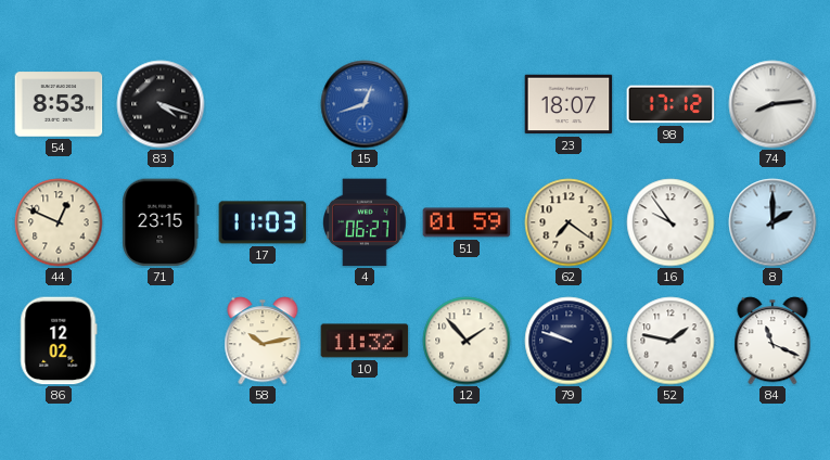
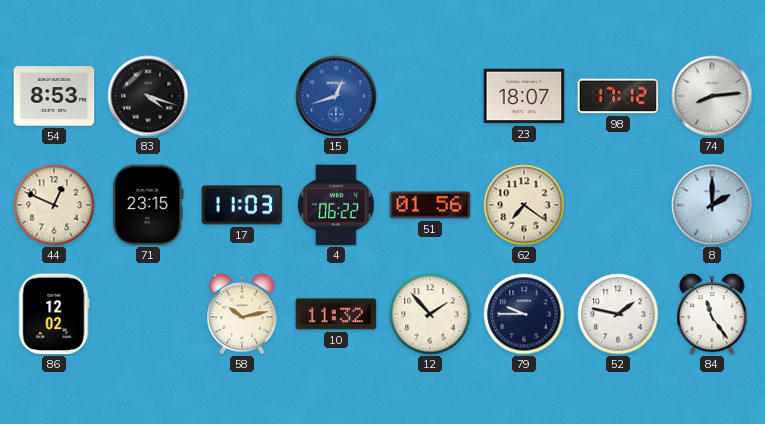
4: 06:27 -> 06:22 (337, 205)
51: 01:59 -> 01:56 (430, 205)
16: 9:54 -> none (671, 222)
79: 9:48 -> 9:45 (524, 314)
84: 11:19 -> 11:24 (712, 314)
